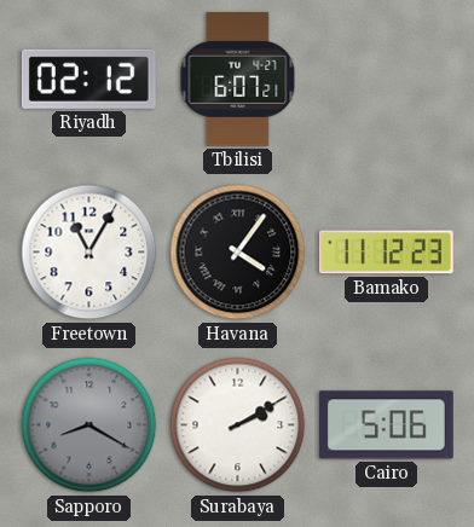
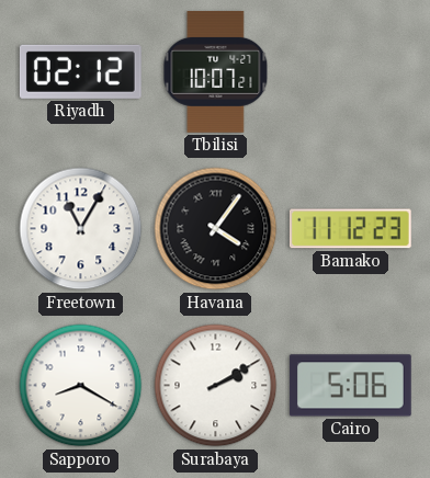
Tbilisi: 6:07 -> 10:07 (216, 72)
Sapporo dial: grey -> white (81, 386)
